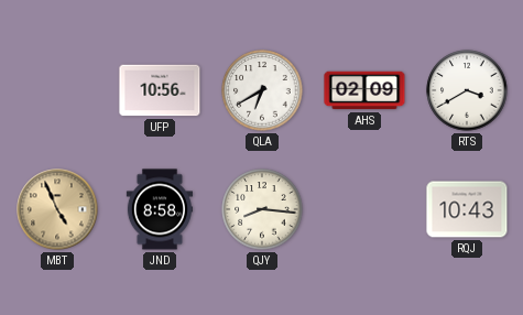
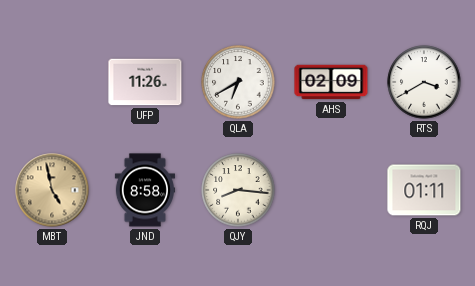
UFP: 10:56 -> 11:26 (145, 82)
MBT: 4:56 -> 4:58 (52, 190)
RQJ: 10:43 -> 01:11 (424, 190)
